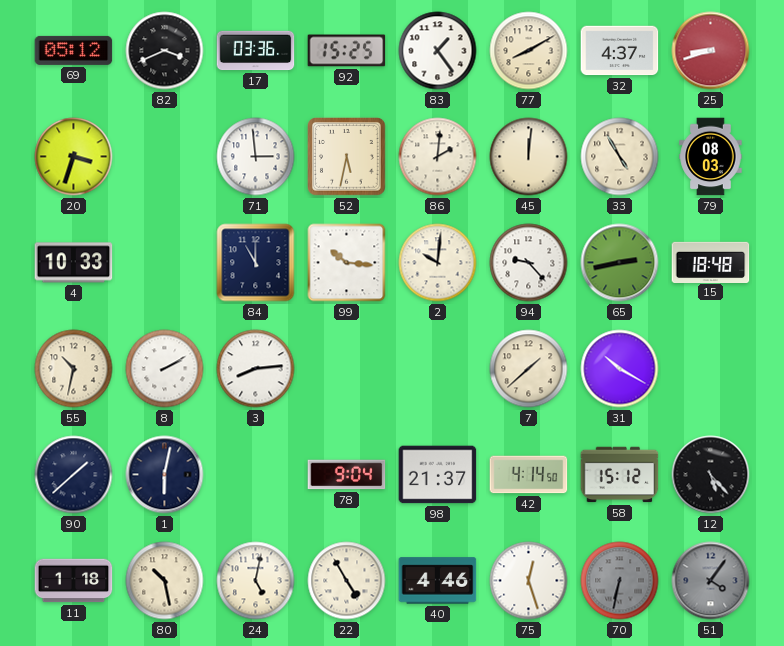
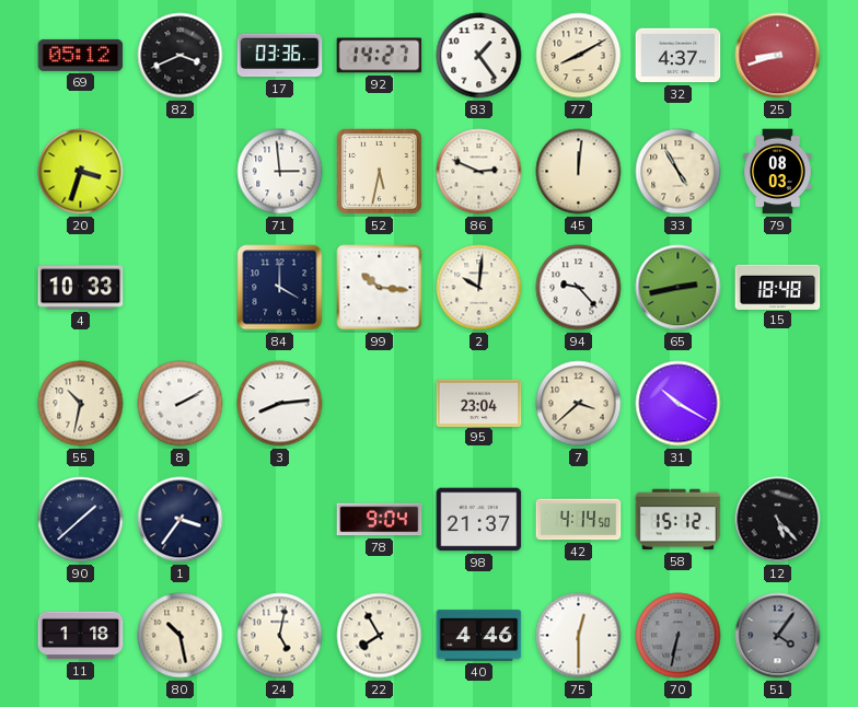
92: 15:25 -> 14:27 (380, 56)
86: 2:01 -> 2:49 (479, 172)
84: 11:00 -> 4:00 (280, 288)
95: none -> 23:04 (479, 403)
7: 1:38 -> 3:38 (579, 404)
1: 6:02 -> 3:36 (181, 520)
22: 4:55 -> 7:55 (380, 636)
75: 12:27 -> 12:30 (579, 636)
